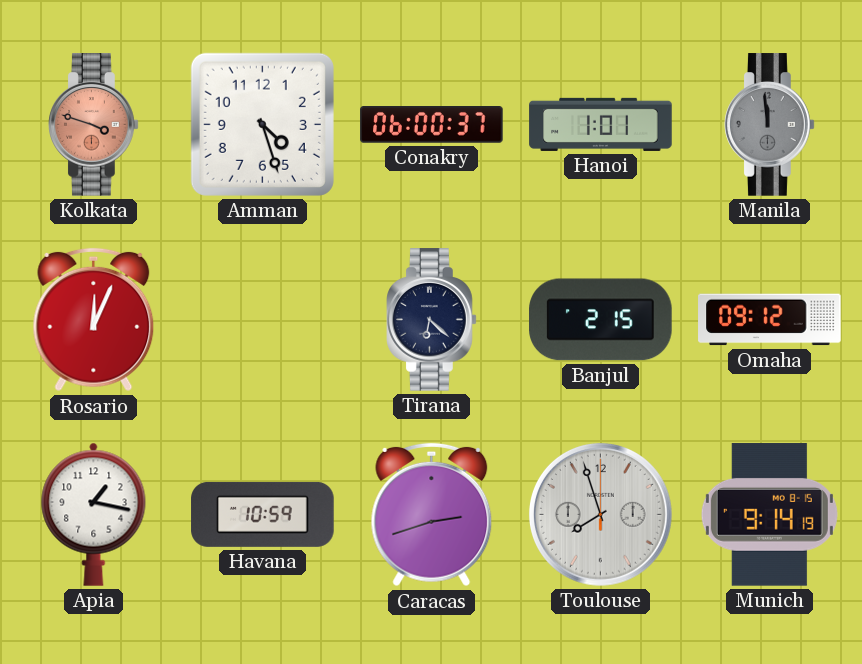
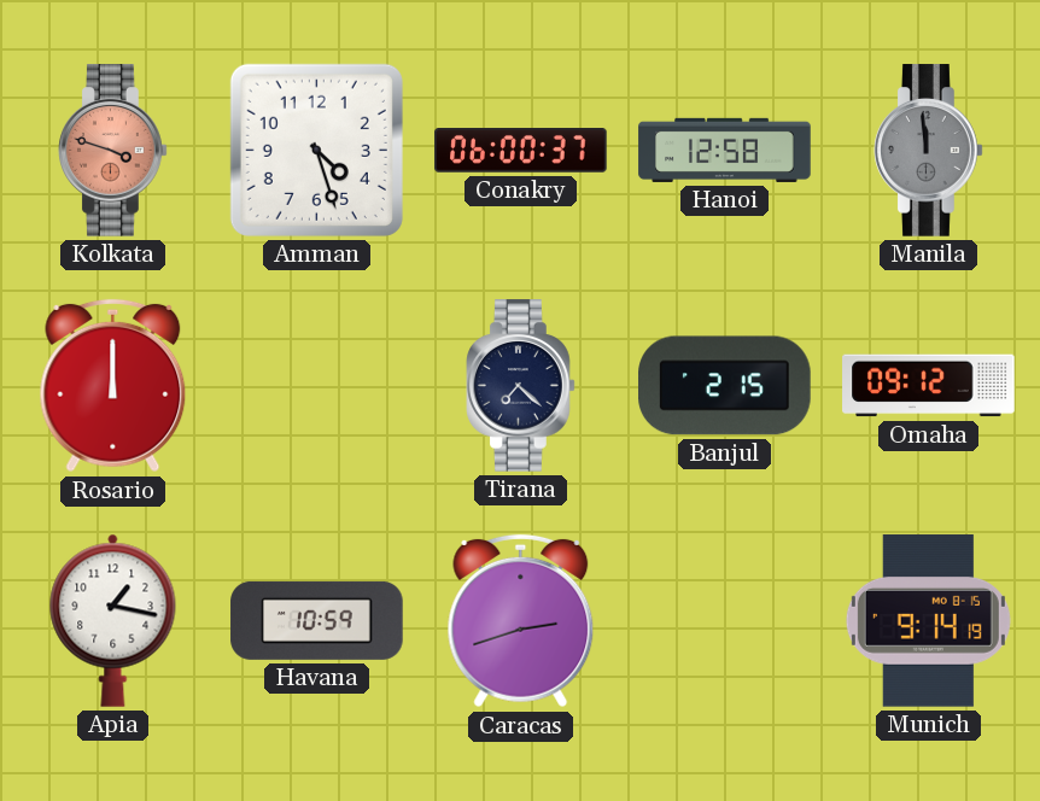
Hanoi: 1:01 -> 12:58 (725, 150)
Rosario: 12:04 -> 12:00 (113, 386)
Tirana: 6:22 -> 7:22 (521, 386)
Toulouse: 7:57 -> none (600, 514)
